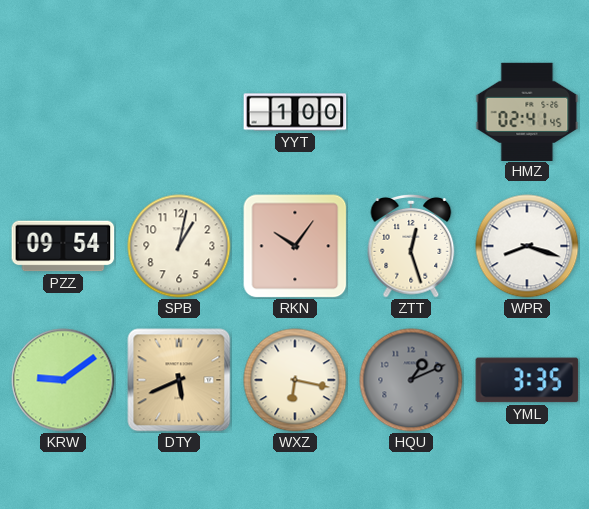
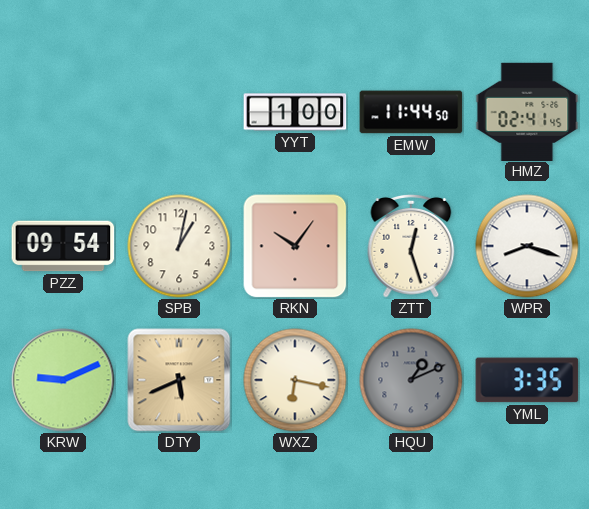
EMW: none -> 11:44 (411, 112)
KRW: 9:09 -> 9:11 (63, 380)
